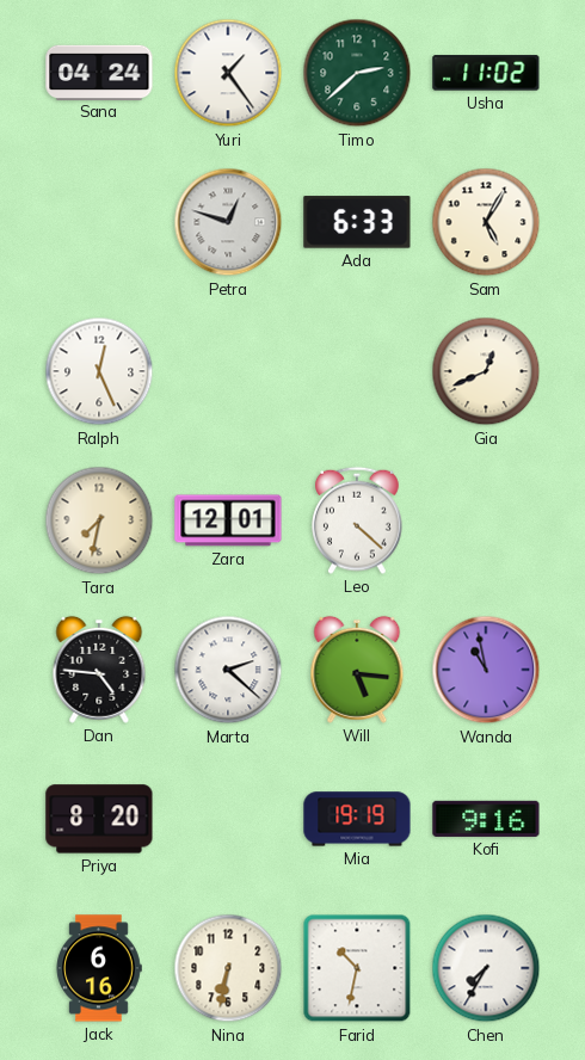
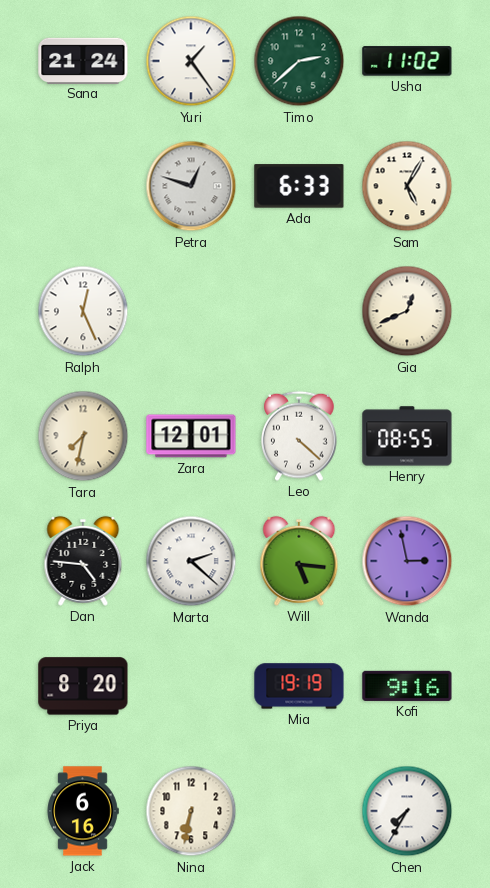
Sana: 04:24 -> 21:24 (83, 60)
Henry: none -> 08:55 (407, 436)
Wanda: 10:58 -> 2:58 (407, 561)
Farid: 10:32 -> none (357, 968)
